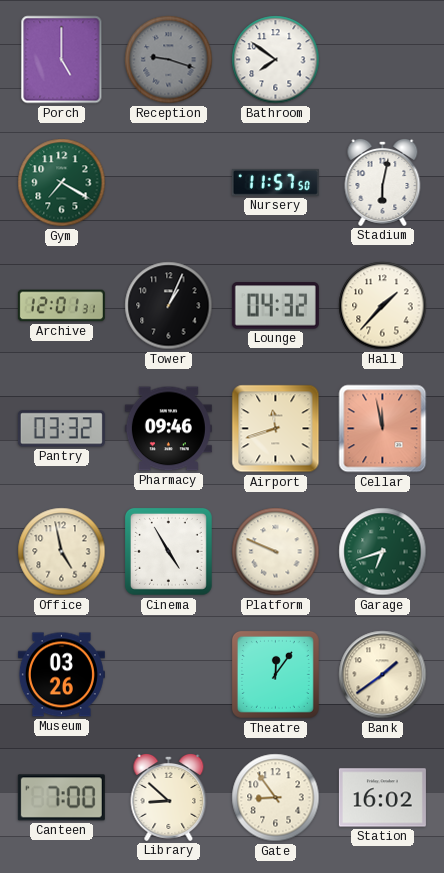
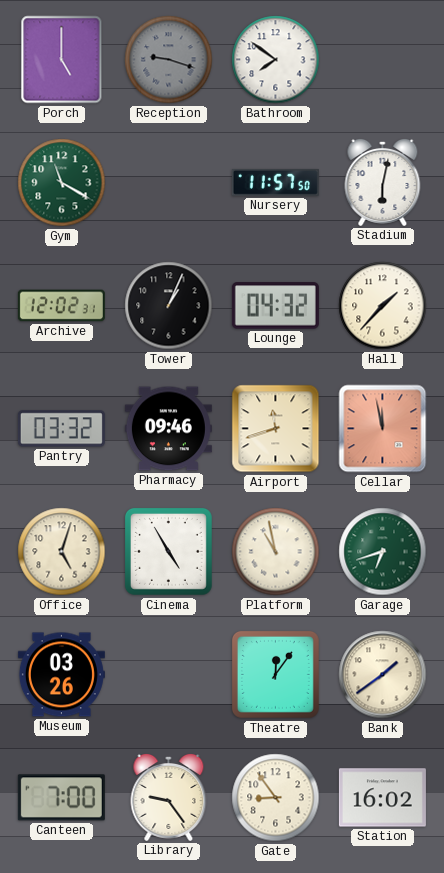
Gym: 7:20 -> 11:20 (62, 183)
Archive: 12:01 -> 12:02 (61, 306)
Office: 4:58 -> 5:03 (62, 552)
Platform: 9:49 -> 10:58 (276, 552)
Library: 8:52 -> 9:24 (169, 797)
